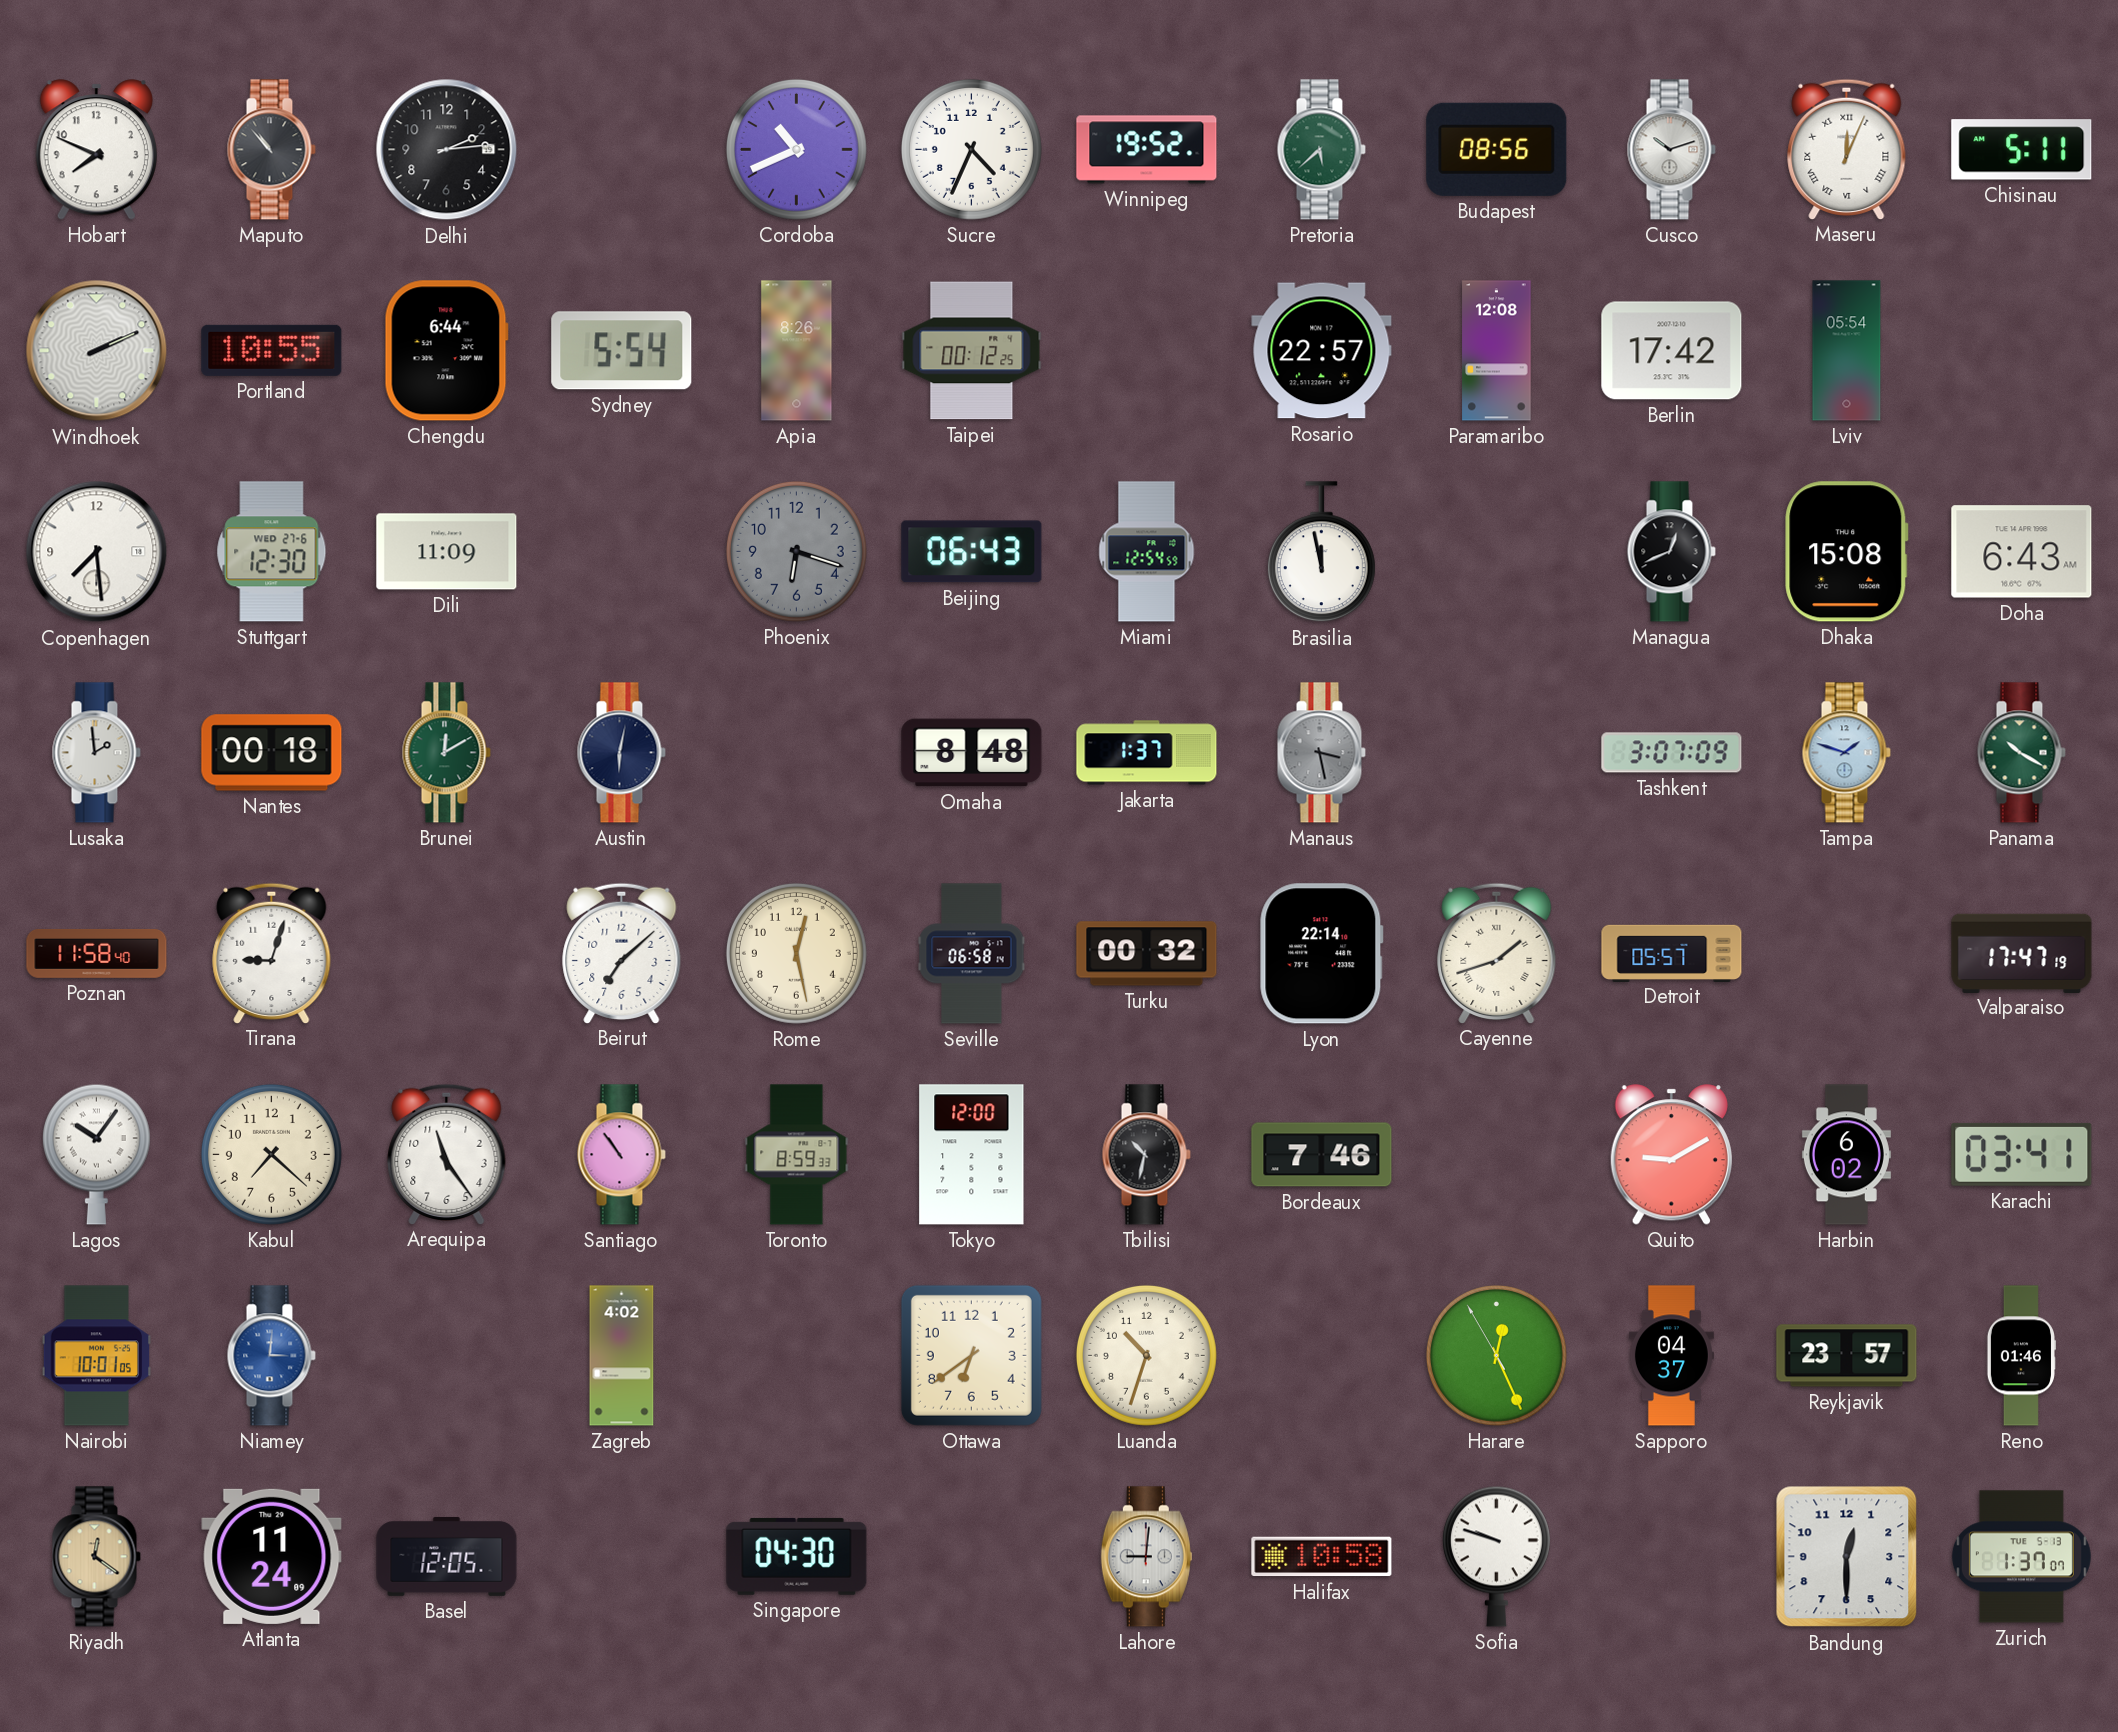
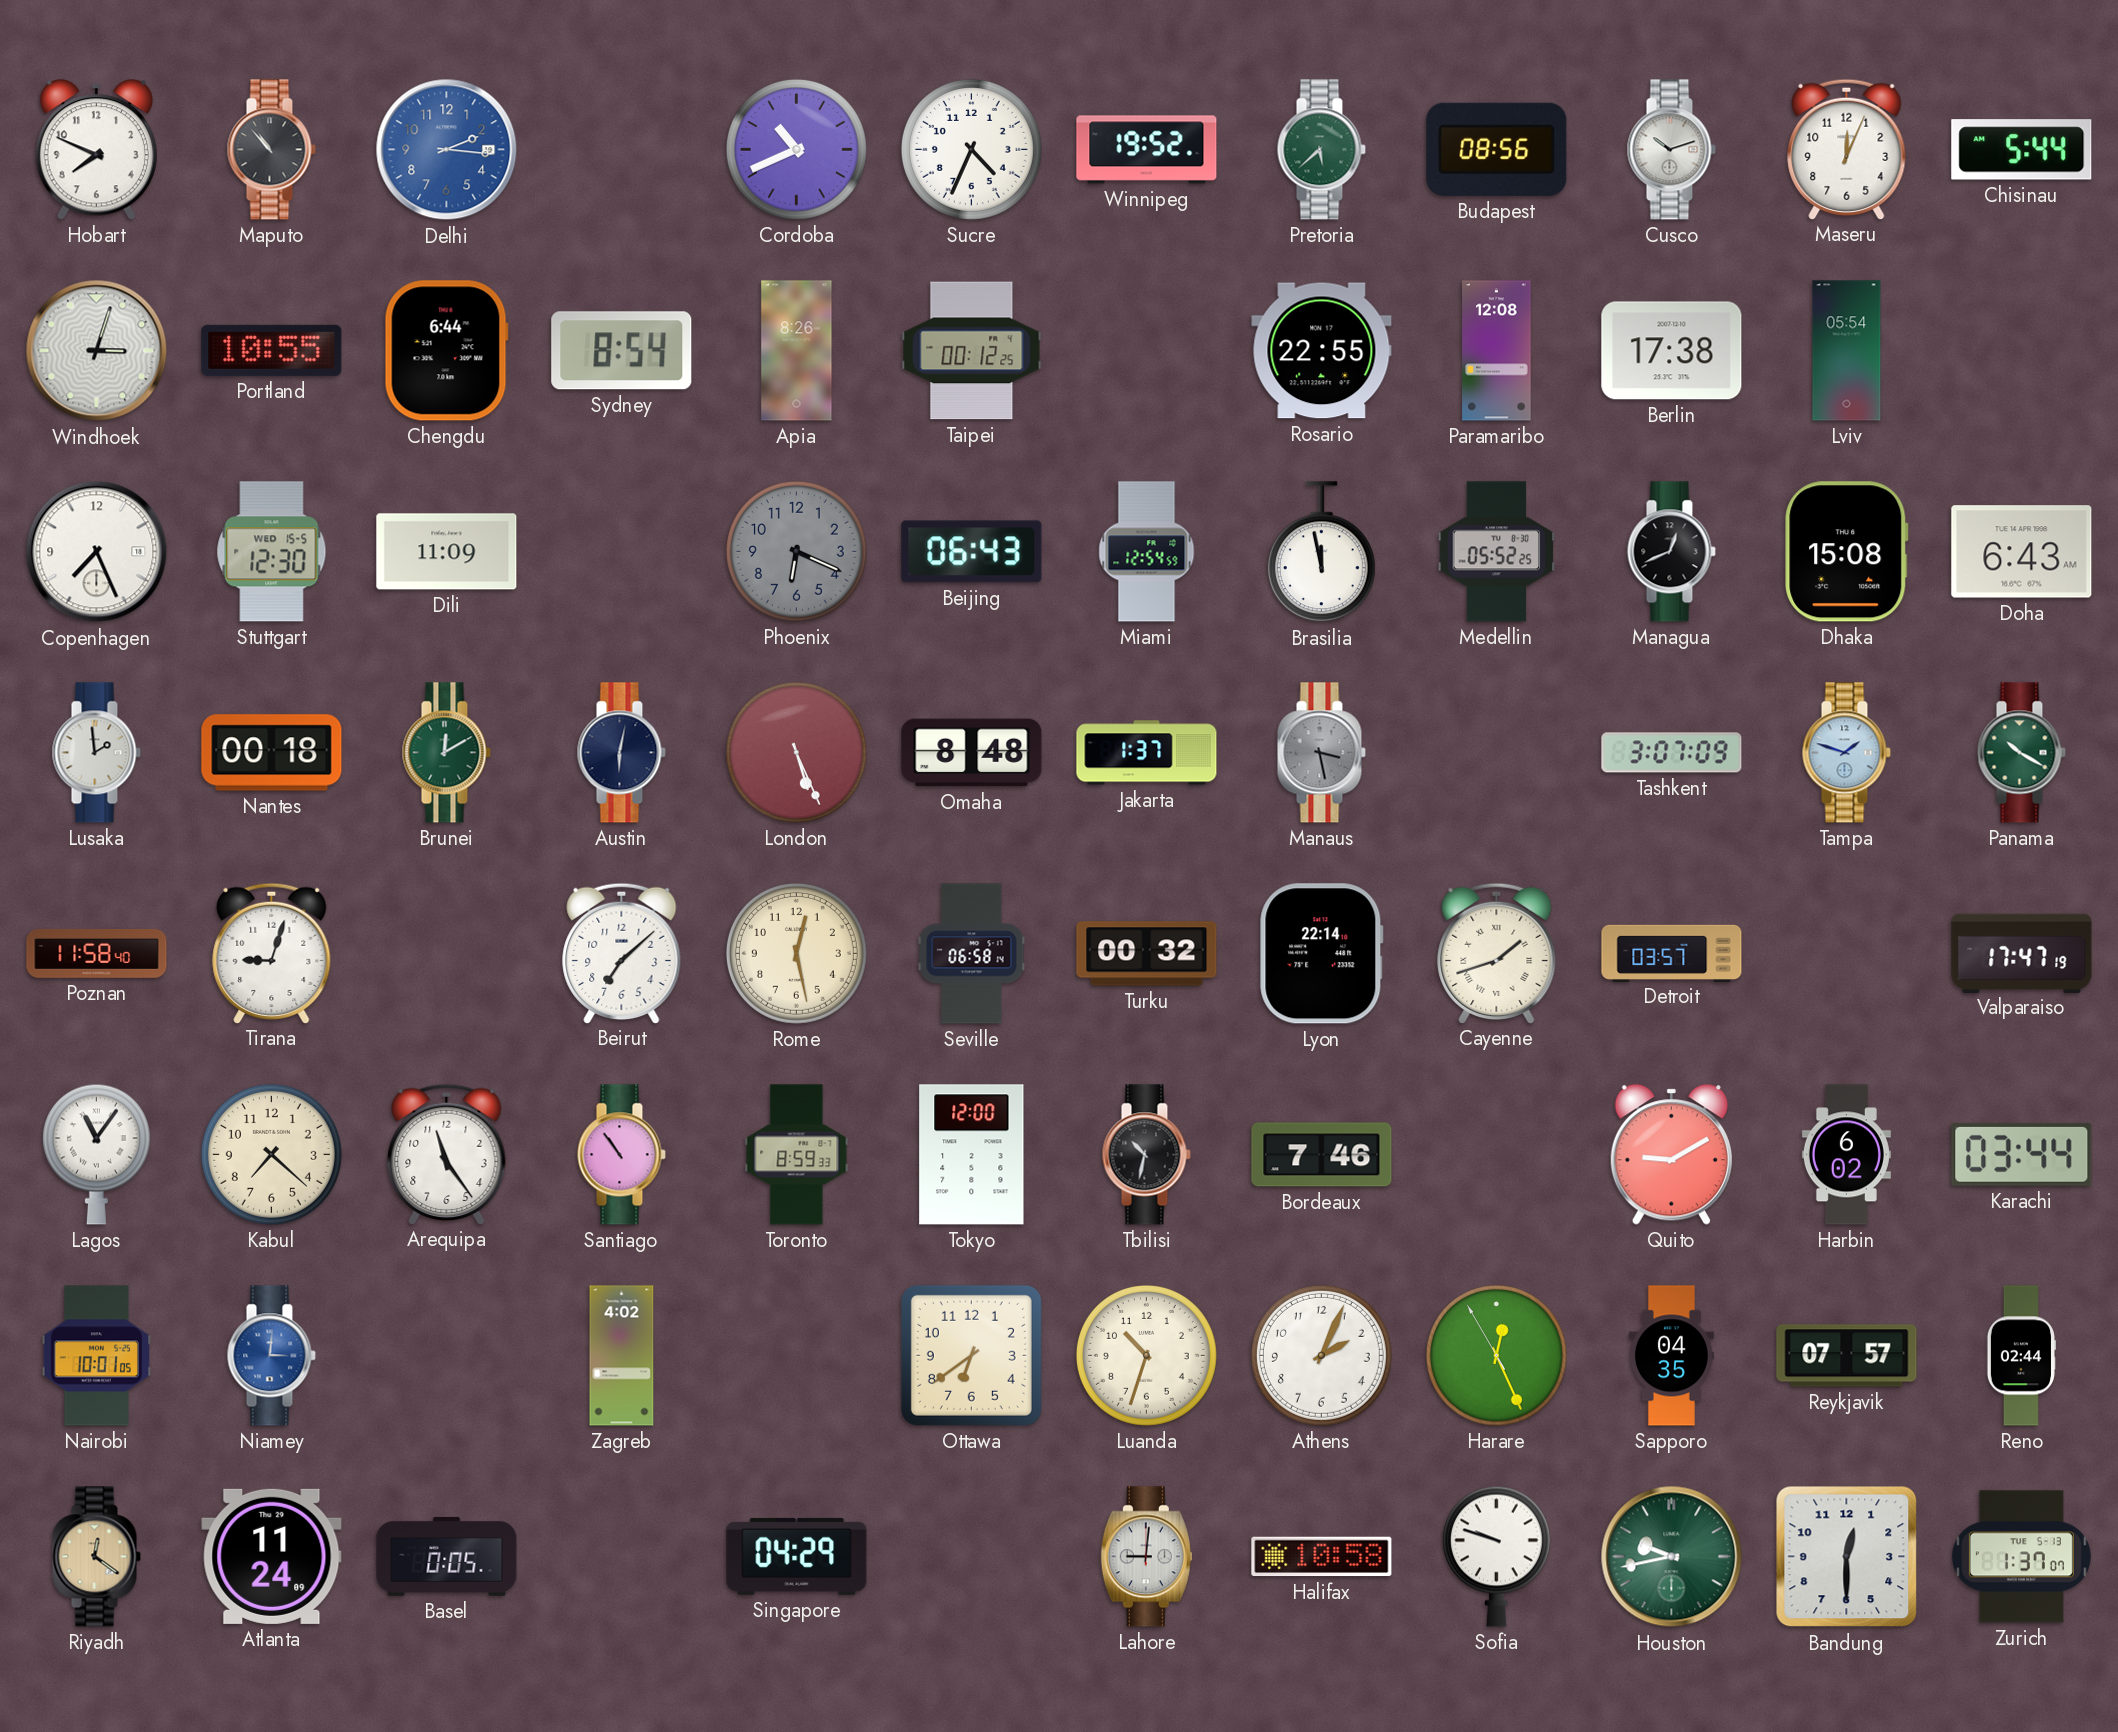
Delhi: 2:14 -> 2:16 (447, 150)
Delhi dial: black -> blue (447, 150)
Maseru numerals: Roman -> Arabic (1847, 149)
Chisinau: 5:11 -> 5:44 (2022, 150)
Windhoek: 2:11 -> 3:03 (97, 351)
Sydney: 5:54 -> 8:54 (622, 351)
Rosario: 22:57 -> 22:55 (1322, 351)
Berlin: 17:42 -> 17:38 (1672, 351)
Copenhagen: 7:29 -> 7:26 (97, 552)
Stuttgart date: WED 27-6 -> WED 15-5 (272, 552)
Phoenix: 6:18 -> 6:19 (796, 551)
Medellin: none -> 05:52 (1497, 552)
London: none -> 5:26 (796, 752)
Detroit: 05:57 -> 03:57 (1672, 953)
Lagos: 10:06 -> 11:06 (96, 1154)
Karachi: 03:41 -> 03:44 (2022, 1154)
Athens: none -> 2:04 (1321, 1355)
Sapporo: 04:37 -> 04:35 (1671, 1356)
Reykjavik: 23:57 -> 07:57 (1847, 1356)
Reno: 01:46 -> 02:44 (2021, 1356)
Basel: 12:05 -> 0:05 (447, 1556)
Singapore: 04:30 -> 04:29 (797, 1556)
Houston: none -> 9:43 (1672, 1557)
